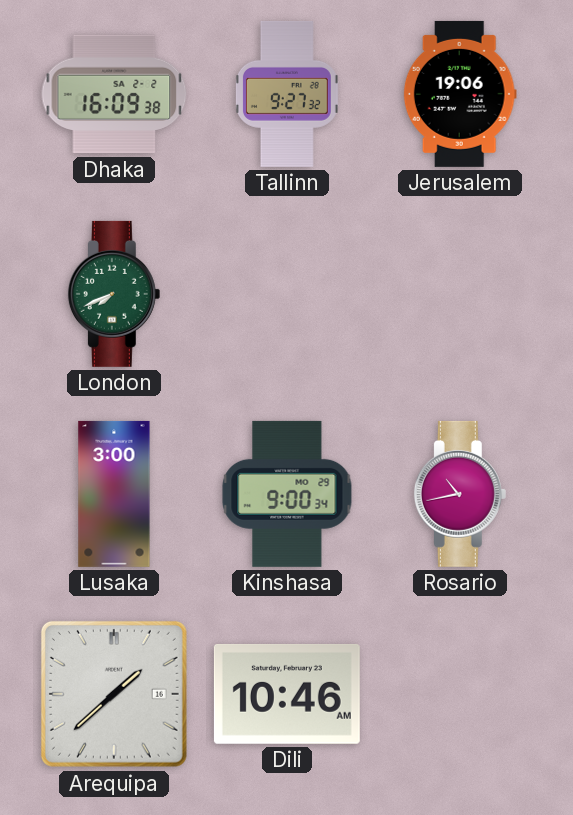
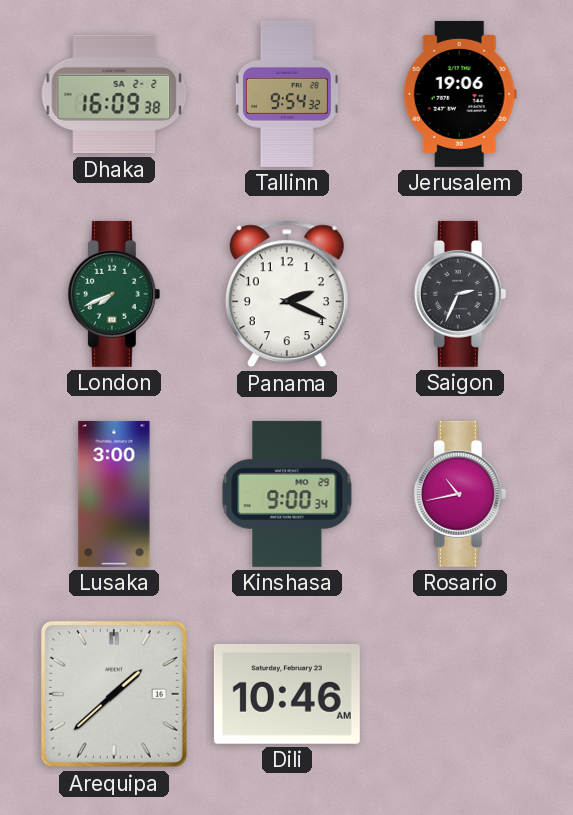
Tallinn: 9:27 -> 9:54 (287, 94)
Panama: none -> 2:19 (287, 294)
Saigon: none -> 2:34 (460, 294)
